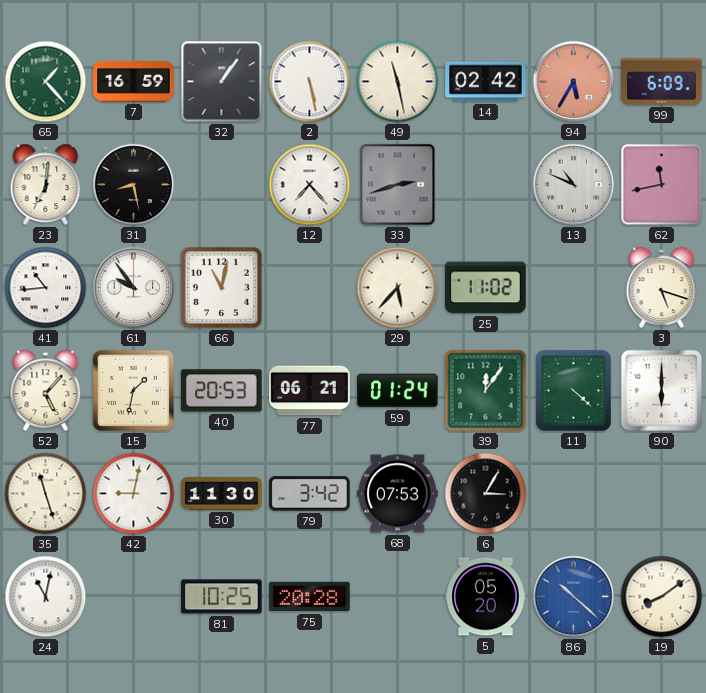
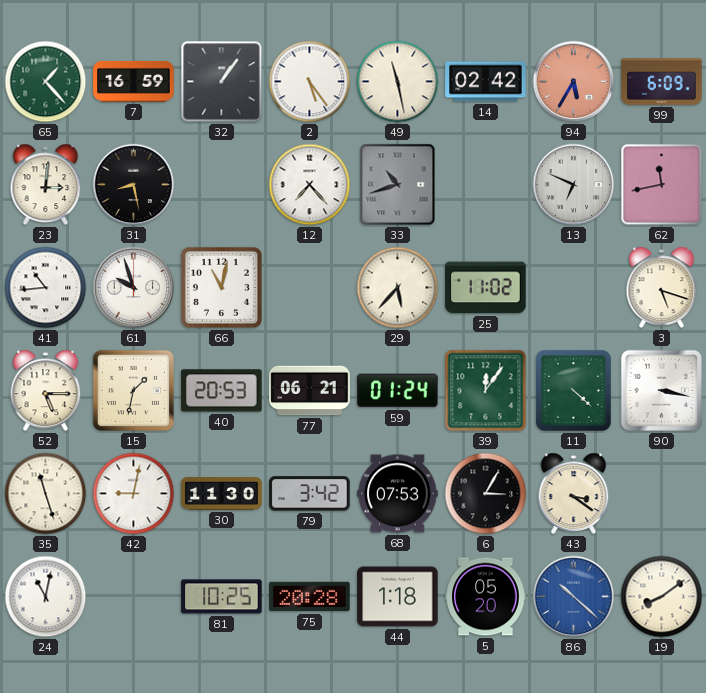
2: 5:28 -> 5:24 (310, 82)
23: 7:01 -> 3:01 (46, 185)
33: 2:42 -> 10:42 (398, 185)
13: 10:49 -> 6:49 (574, 185)
61: 9:54 -> 9:57 (134, 288)
52: 5:07 -> 5:15 (46, 391)
90: 6:00 -> 3:17 (661, 390)
43: none -> 3:21 (574, 494)
44: none -> 1:18 (398, 597)
